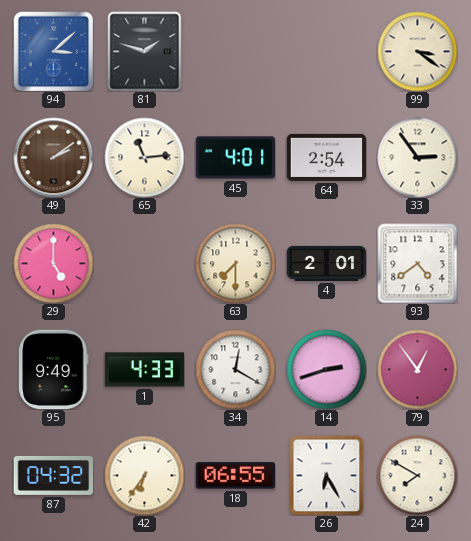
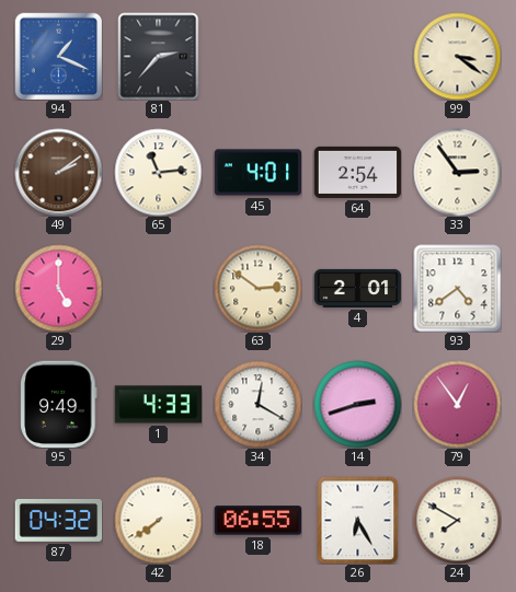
94: 3:08 -> 1:19 (58, 56)
81: 1:48 -> 2:37 (159, 56)
63: 7:30 -> 2:51 (257, 288)
42: 6:36 -> 7:39 (158, 520)
